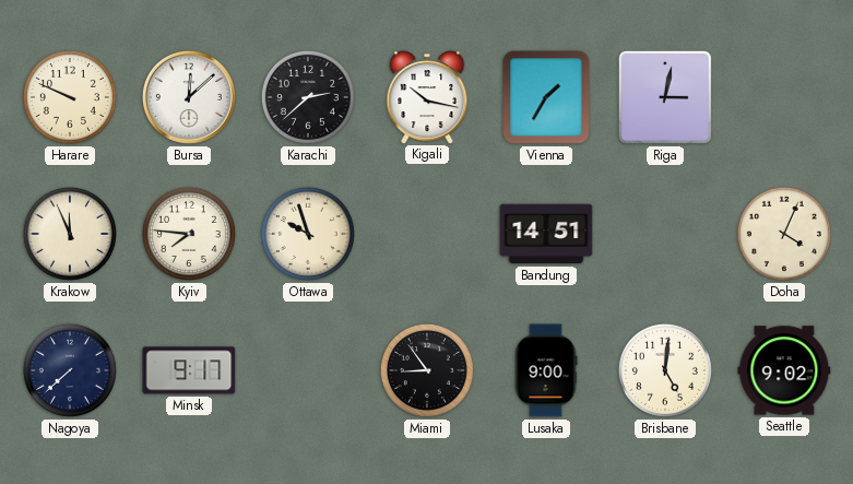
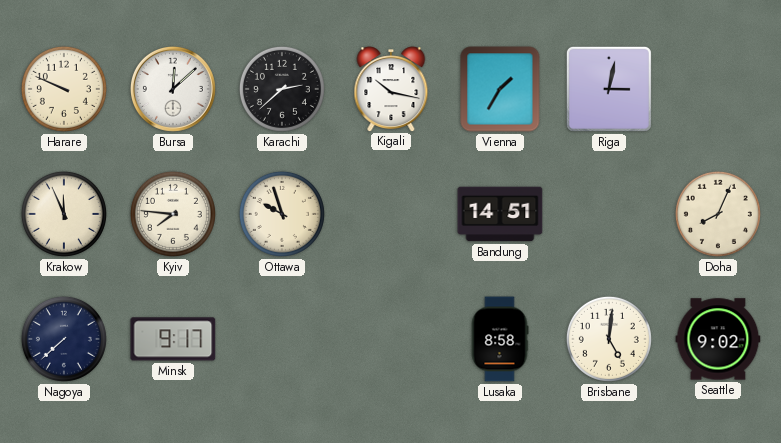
Doha: 4:04 -> 8:04 (718, 214)
Miami: 8:54 -> none (427, 370)
Lusaka: 9:00 -> 8:58 (500, 339)
